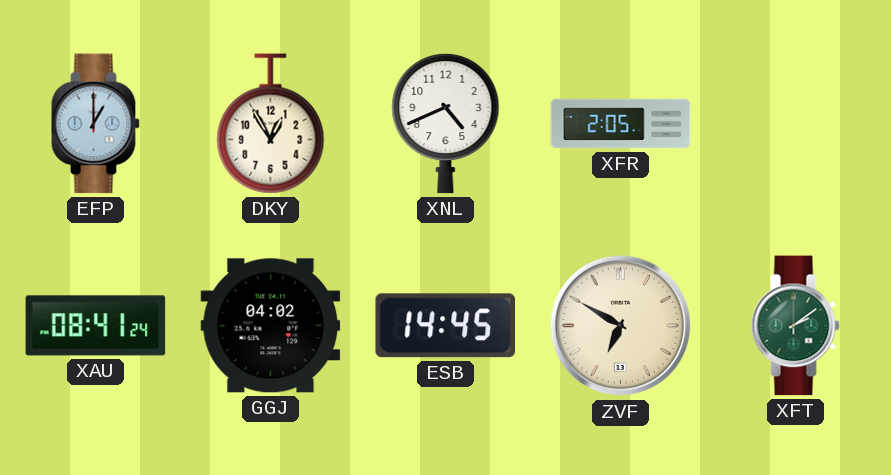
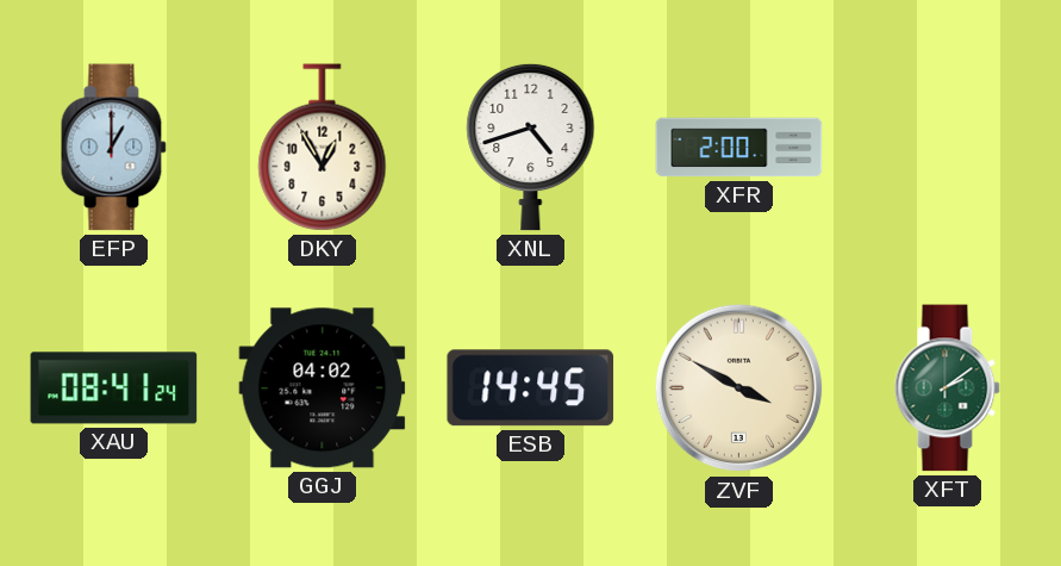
XNL: 4:41 -> 4:42 (531, 147)
XFR: 2:05 -> 2:00 (739, 148)
ZVF: 6:50 -> 3:50 (739, 388)
